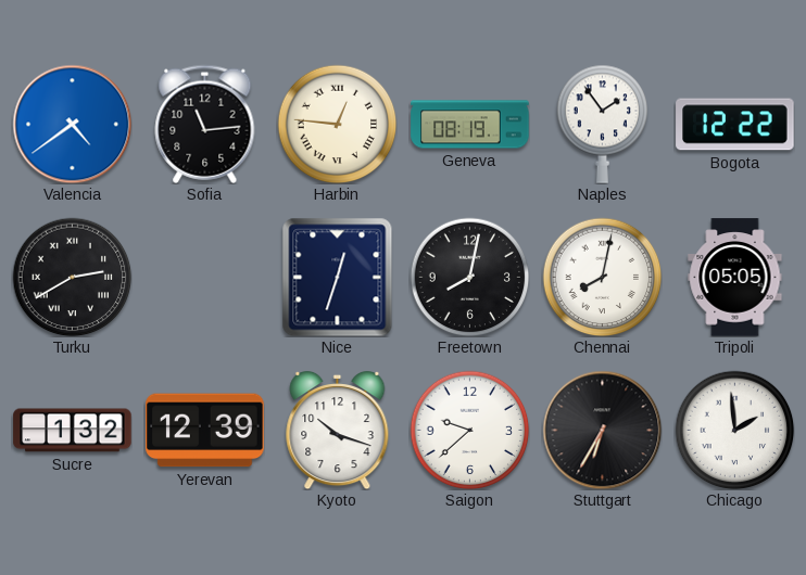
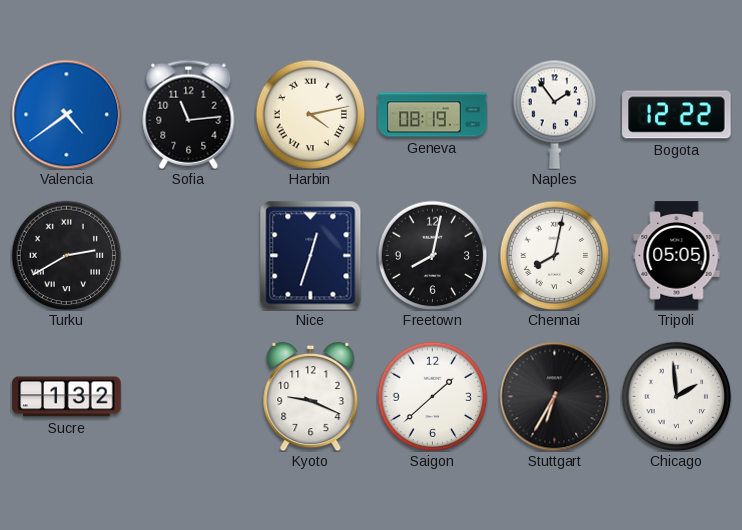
Harbin: 12:46 -> 4:13 (310, 114)
Yerevan: 12:39 -> none (205, 431)
Kyoto: 10:18 -> 9:19 (311, 396)
Saigon: 9:38 -> 1:38 (432, 396)
